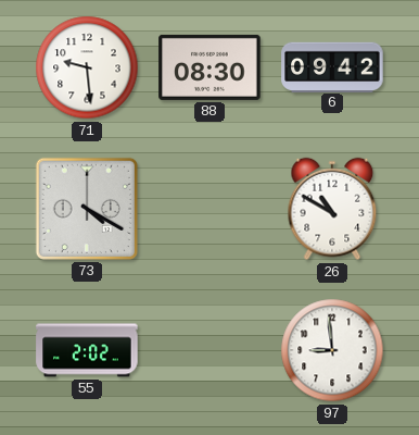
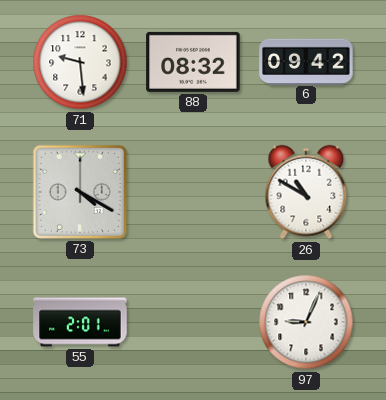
88: 08:30 -> 08:32 (193, 62)
55: 2:02 -> 2:01 (80, 322)
97: 8:59 -> 9:04 (306, 322)
